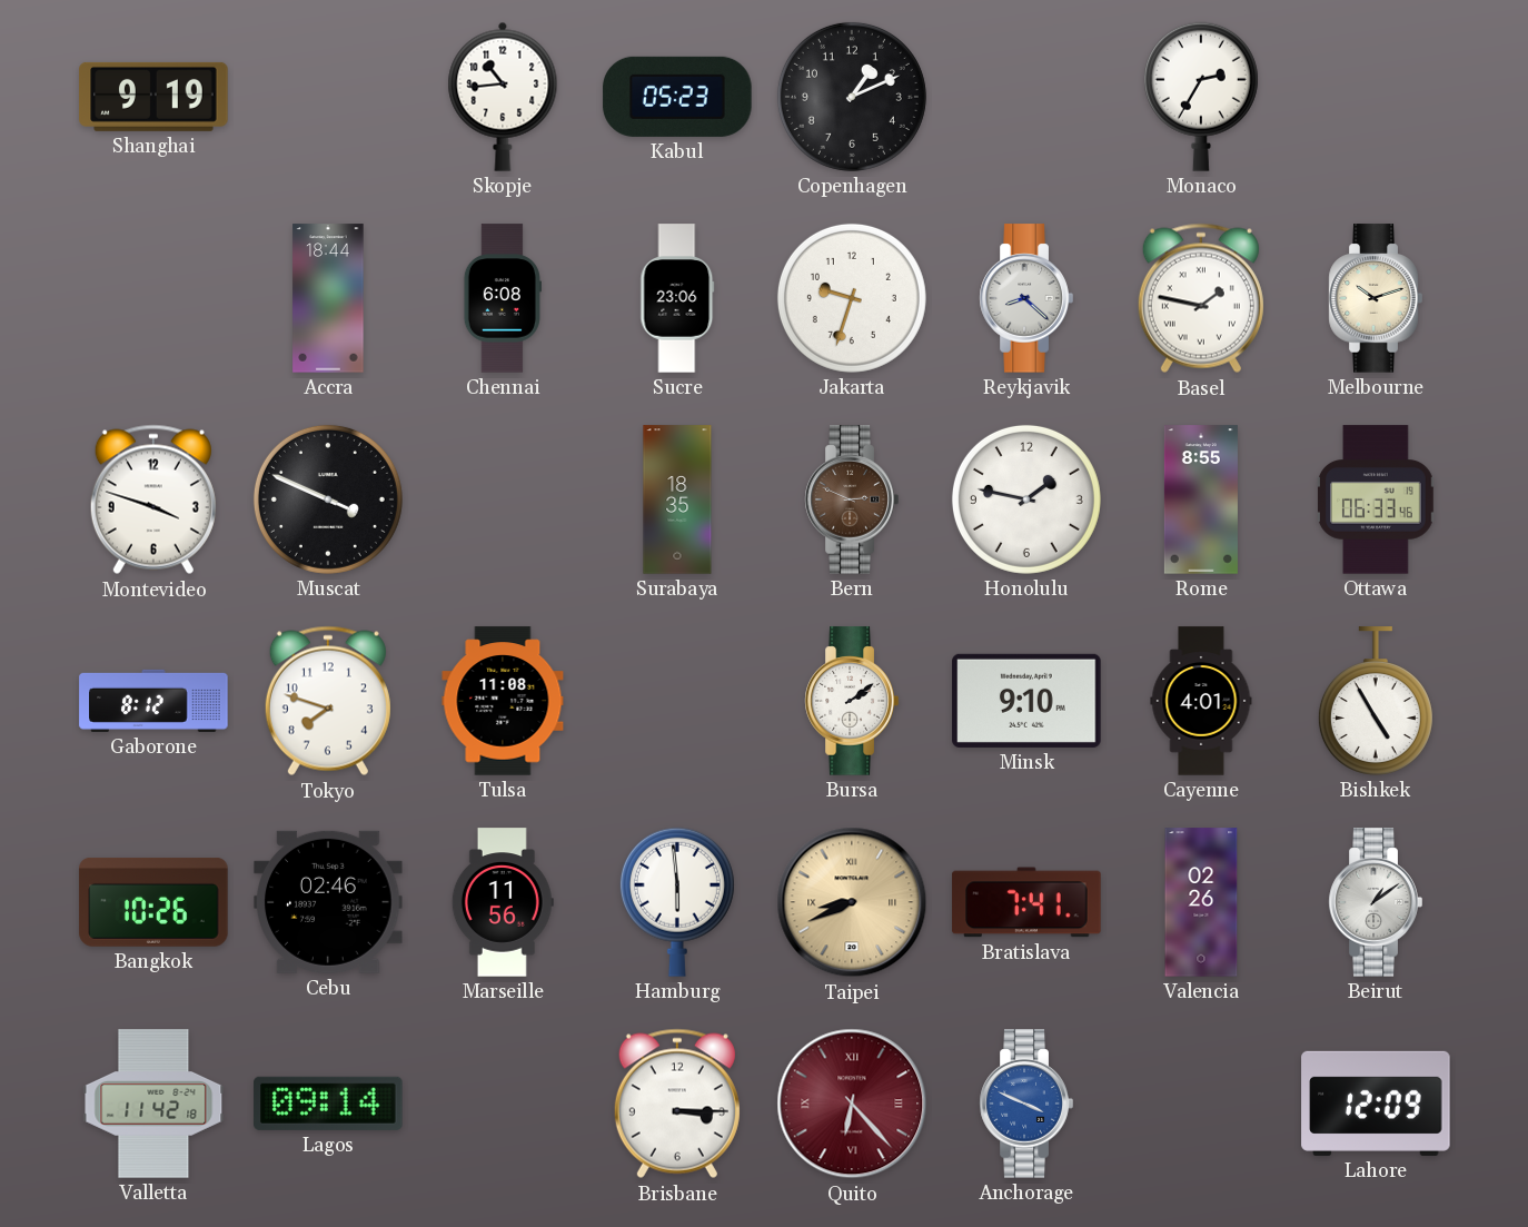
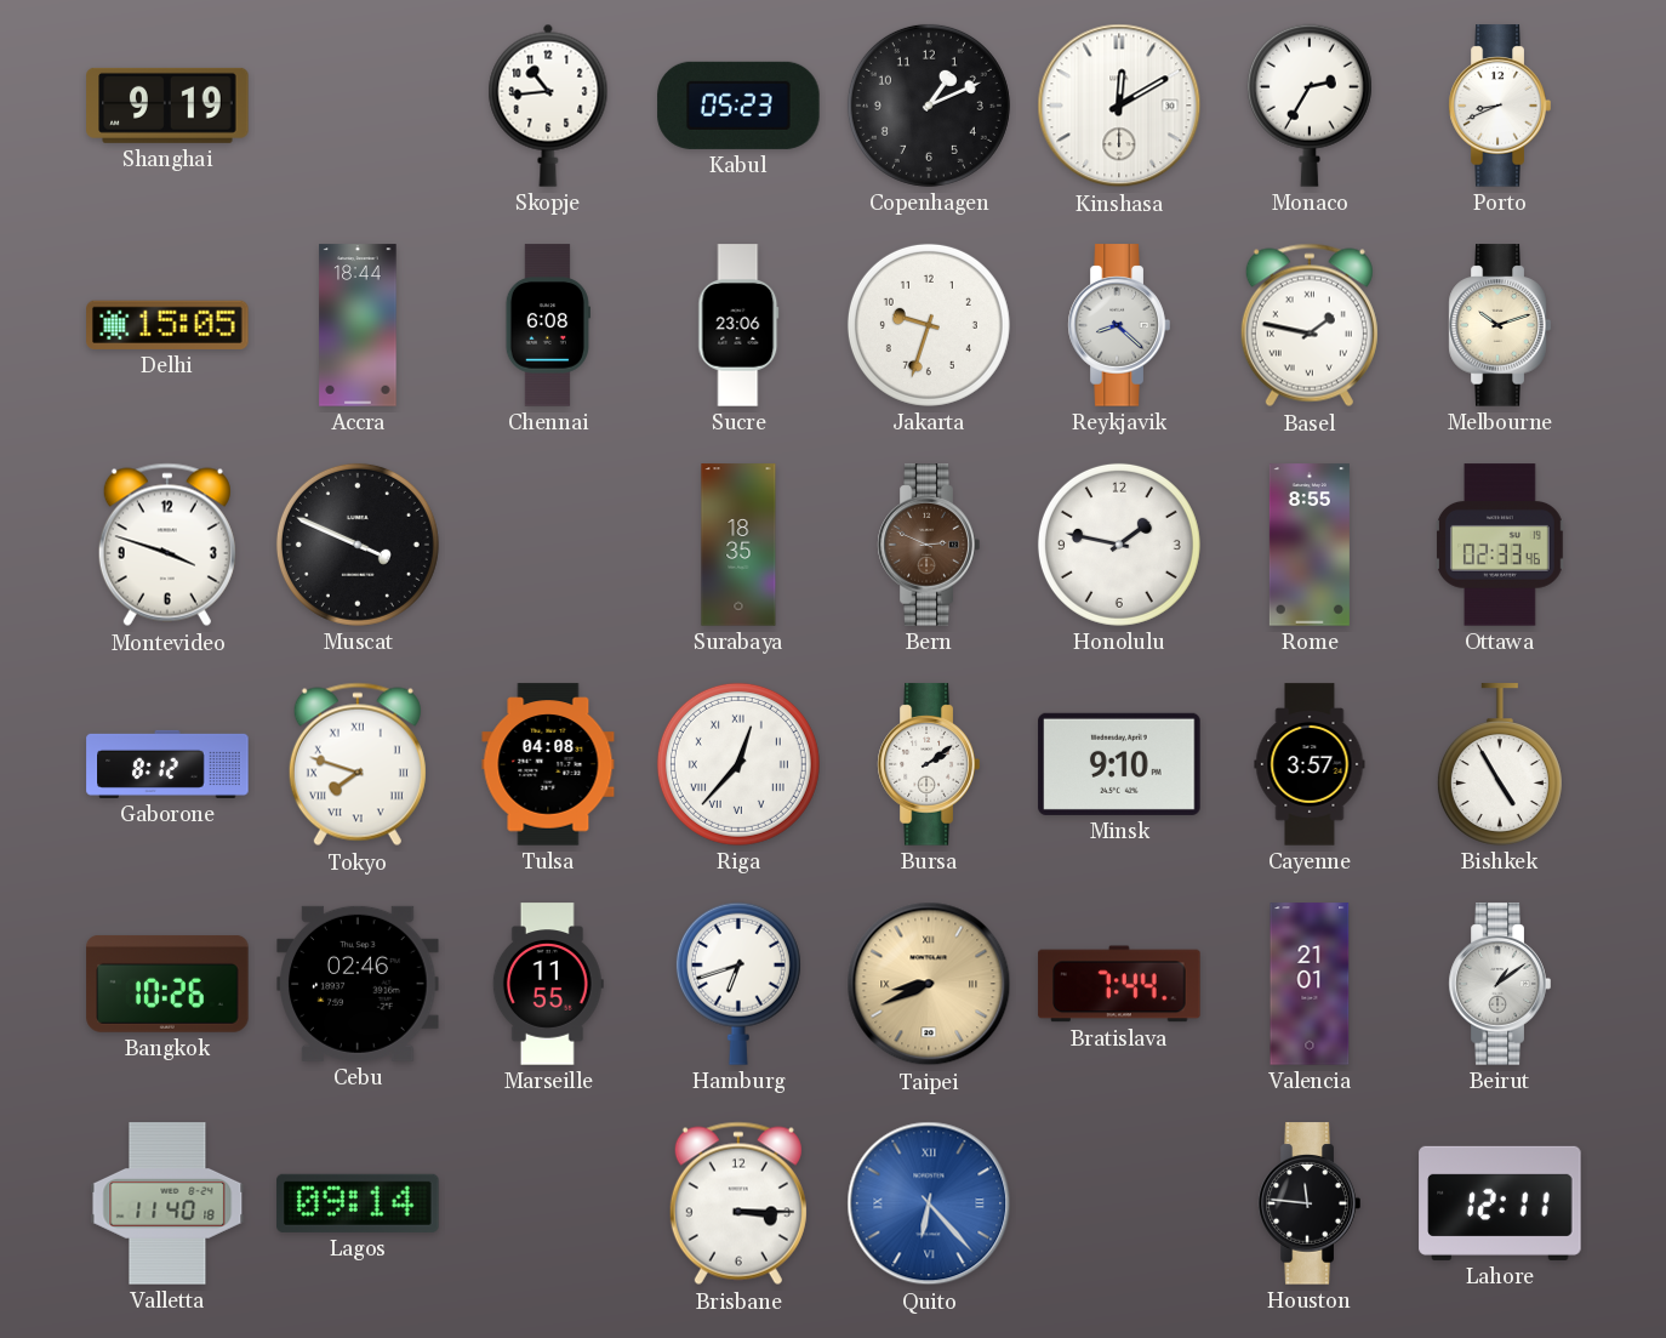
Kinshasa: none -> 12:10 (1119, 106)
Porto: none -> 8:41 (1500, 106)
Delhi: none -> 15:05 (167, 325)
Ottawa: 06:33 -> 02:33 (1501, 545)
Tokyo numerals: Arabic -> Roman (358, 764)
Tulsa: 11:08 -> 04:08 (548, 764)
Riga: none -> 12:37 (738, 764)
Cayenne: 4:01 -> 3:57 (1310, 764)
Marseille: 11:56 -> 11:55 (548, 984)
Hamburg: 5:59 -> 6:42 (738, 984)
Bratislava: 7:41 -> 7:44 (1119, 984)
Valencia: 02:26 -> 21:01 (1310, 984)
Valletta: 11:42 -> 11:40 (167, 1203)
Quito dial: burgundy -> blue (929, 1203)
Anchorage: 3:49 -> none (1026, 1104)
Houston: none -> 11:46 (1310, 1203)
Lahore: 12:09 -> 12:11 (1500, 1203)
